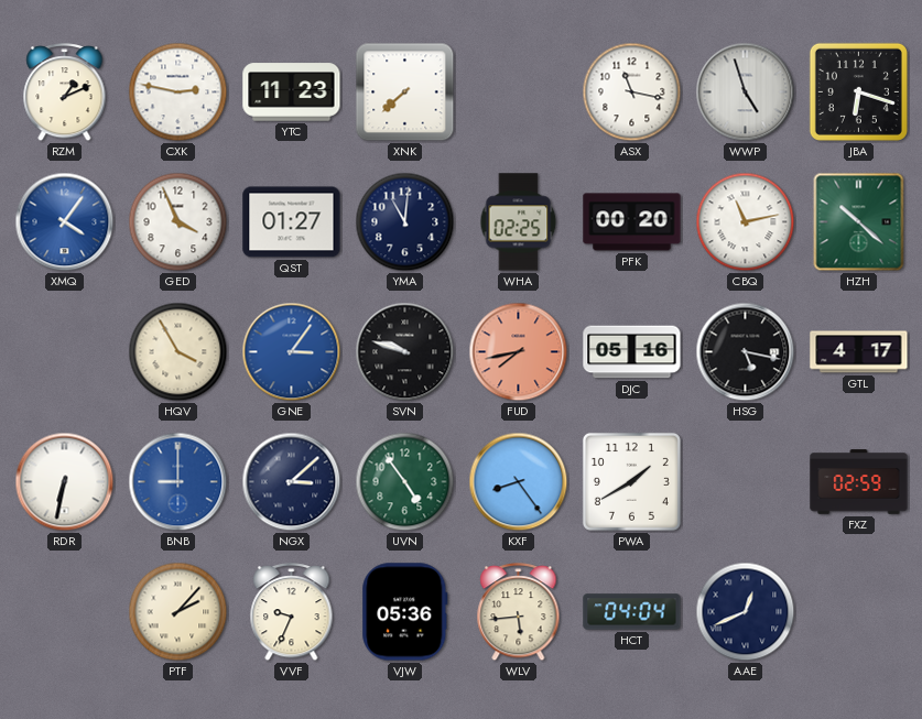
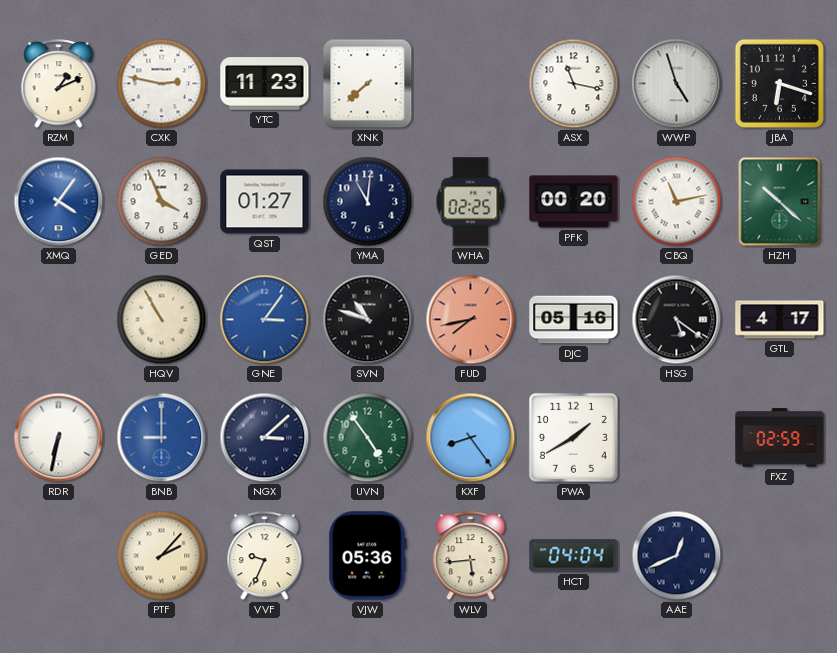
HQV: 3:55 -> 10:55 (162, 320)
SVN: 9:48 -> 10:48 (368, 320)
HSG: 5:17 -> 5:21 (677, 320)
